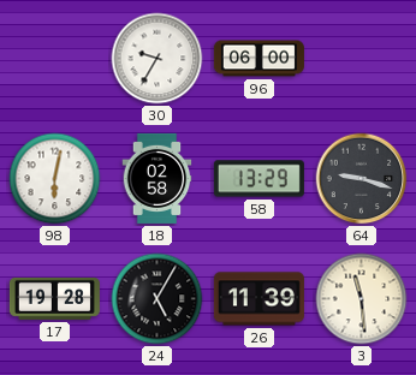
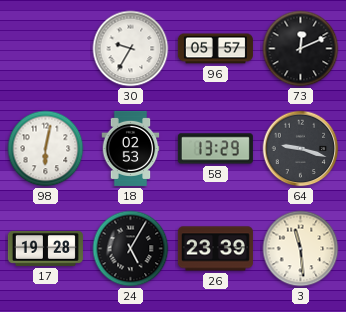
96: 06:00 -> 05:57 (215, 49)
73: none -> 12:11 (301, 49)
18: 02:58 -> 02:53 (131, 148)
26: 11:39 -> 23:39 (215, 249)
